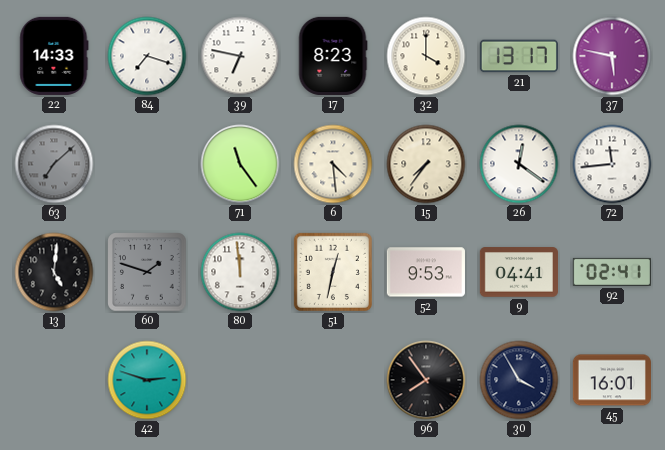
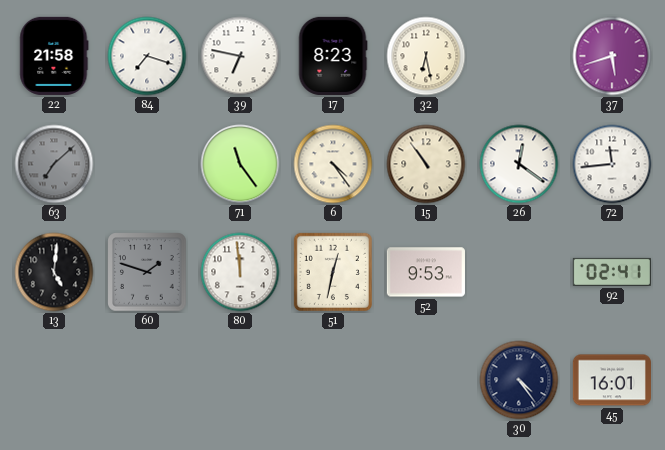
22: 14:33 -> 21:58 (54, 56)
32: 4:00 -> 6:28 (426, 56)
21: 13:17 -> none (519, 56)
37: 5:47 -> 5:42 (612, 56)
6: 4:29 -> 4:24 (333, 164)
15: 7:36 -> 10:54 (426, 164)
9: 04:41 -> none (519, 272)
42: 2:48 -> none (147, 380)
96: 7:54 -> none (426, 380)
30: 3:55 -> 4:24 (519, 380)
